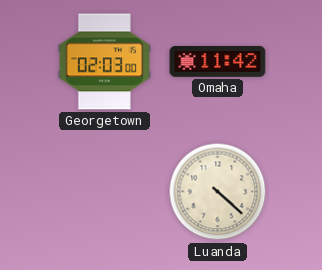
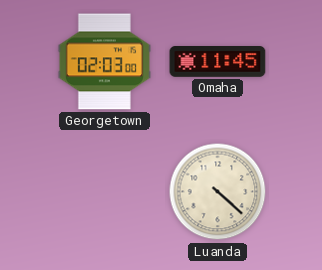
Omaha: 11:42 -> 11:45 (218, 62)
